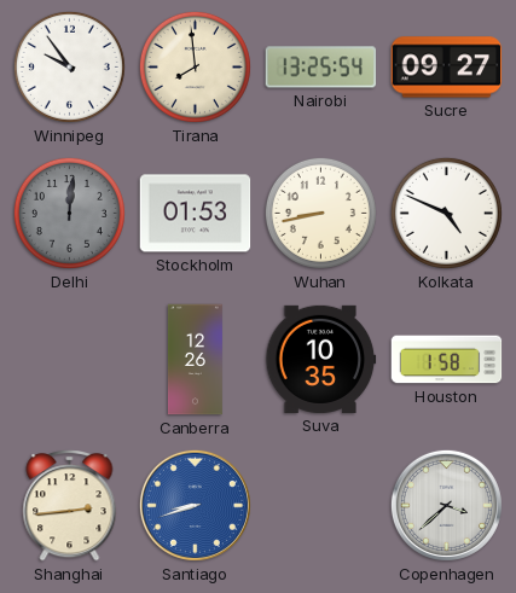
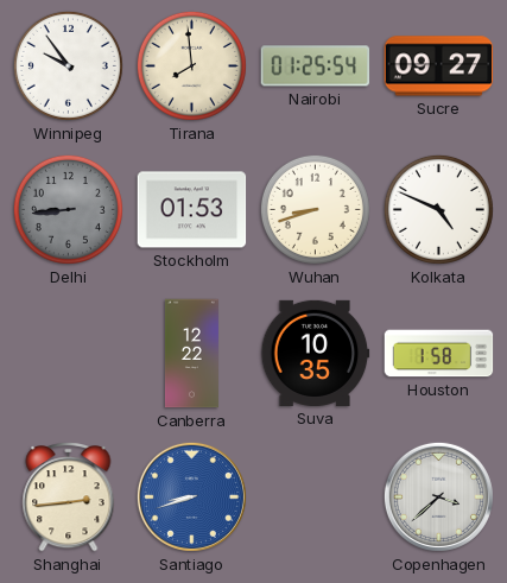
Nairobi: 13:25 -> 01:25 (316, 66)
Delhi: 12:01 -> 8:44 (68, 209)
Wuhan: 8:43 -> 8:42 (315, 209)
Canberra: 12:26 -> 12:22 (191, 354)
